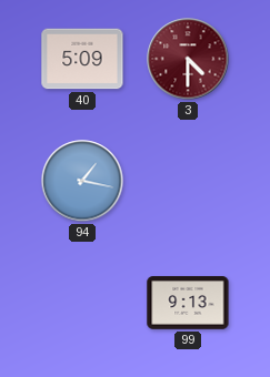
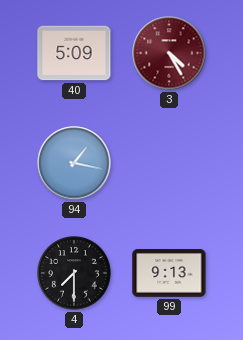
3: 4:30 -> 4:25 (169, 53)
4: none -> 7:30 (75, 274)
